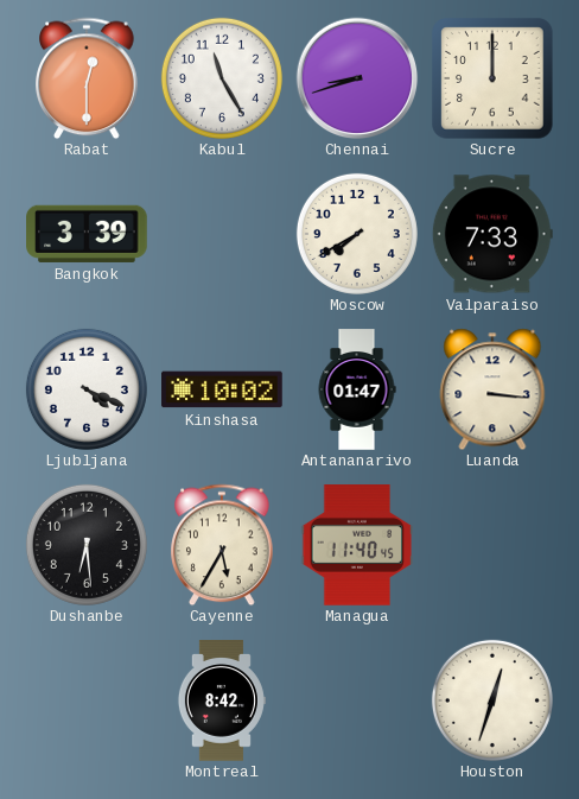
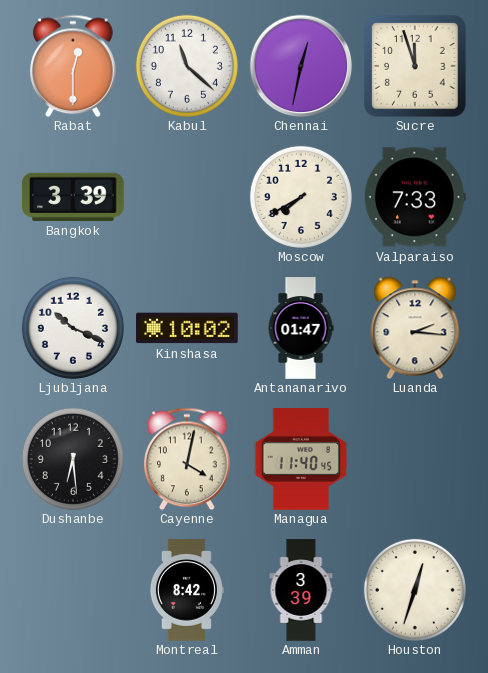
Kabul: 11:25 -> 11:22 (187, 66)
Chennai: 8:42 -> 12:32 (301, 66)
Sucre: 12:00 -> 11:57 (415, 66)
Ljubljana: 4:19 -> 10:19 (73, 328)
Luanda: 3:16 -> 2:16 (415, 328)
Cayenne: 5:35 -> 4:02 (187, 459)
Amman: none -> 3:39 (301, 590)
